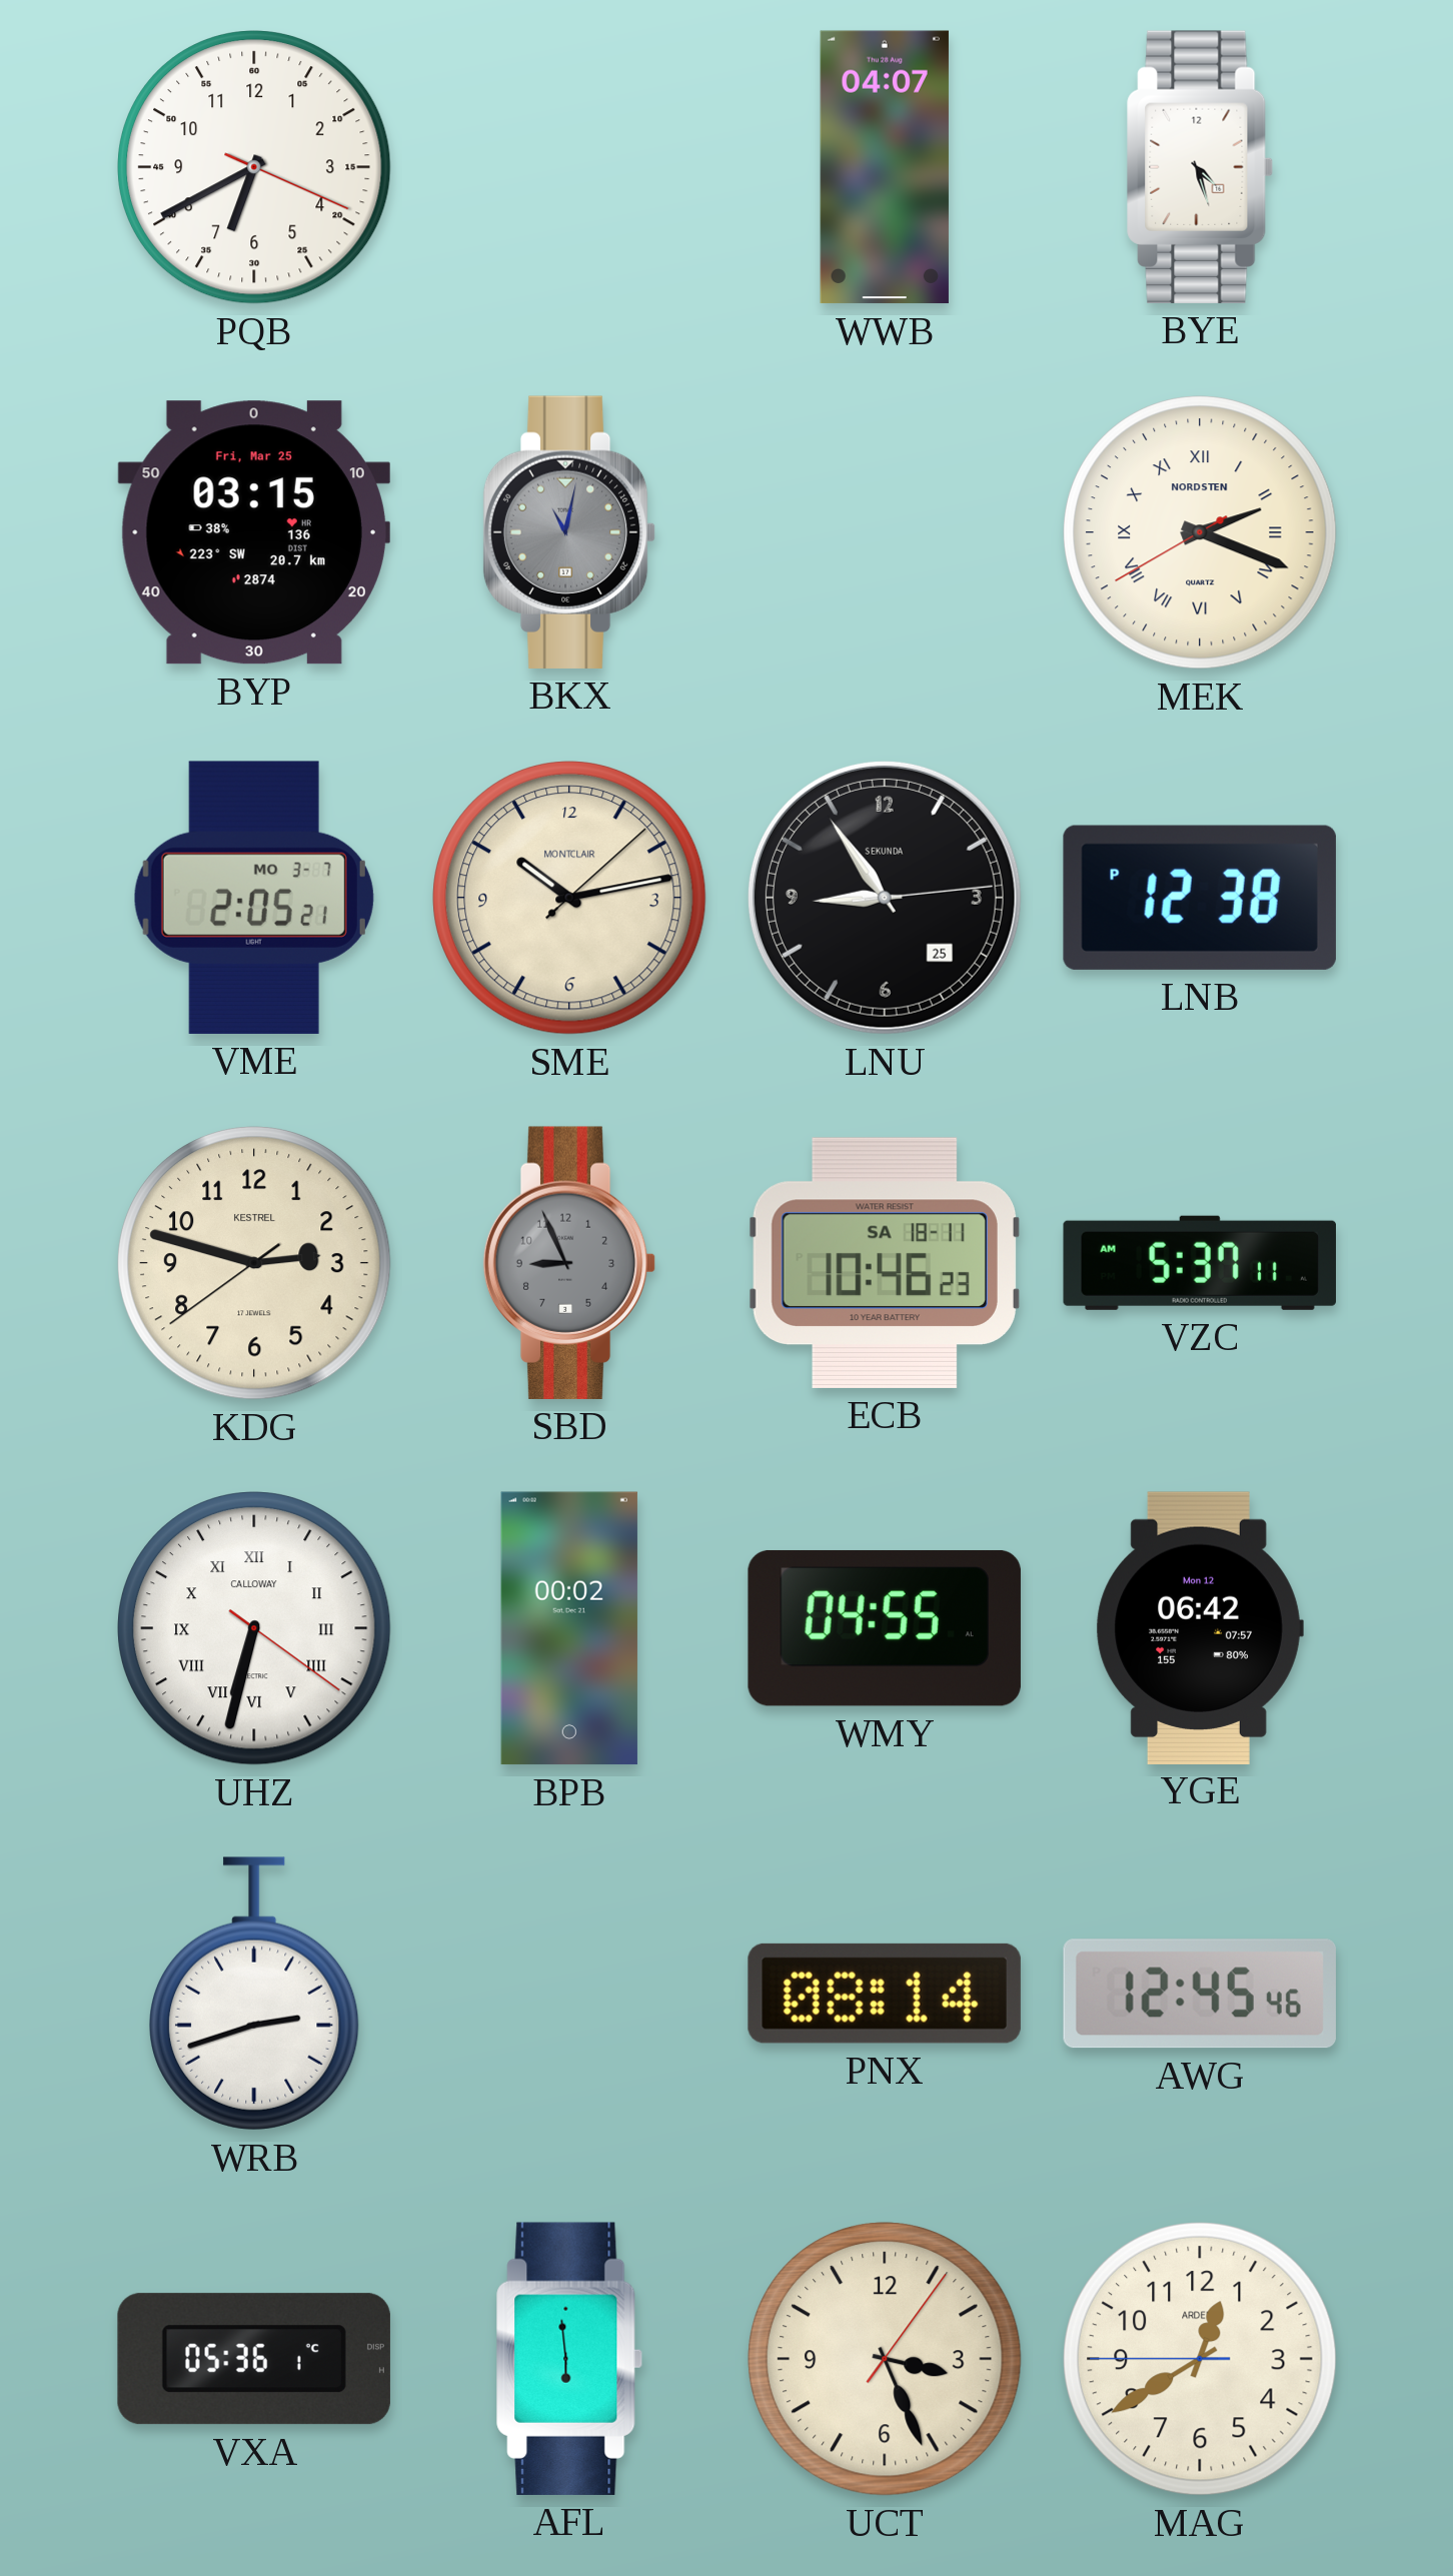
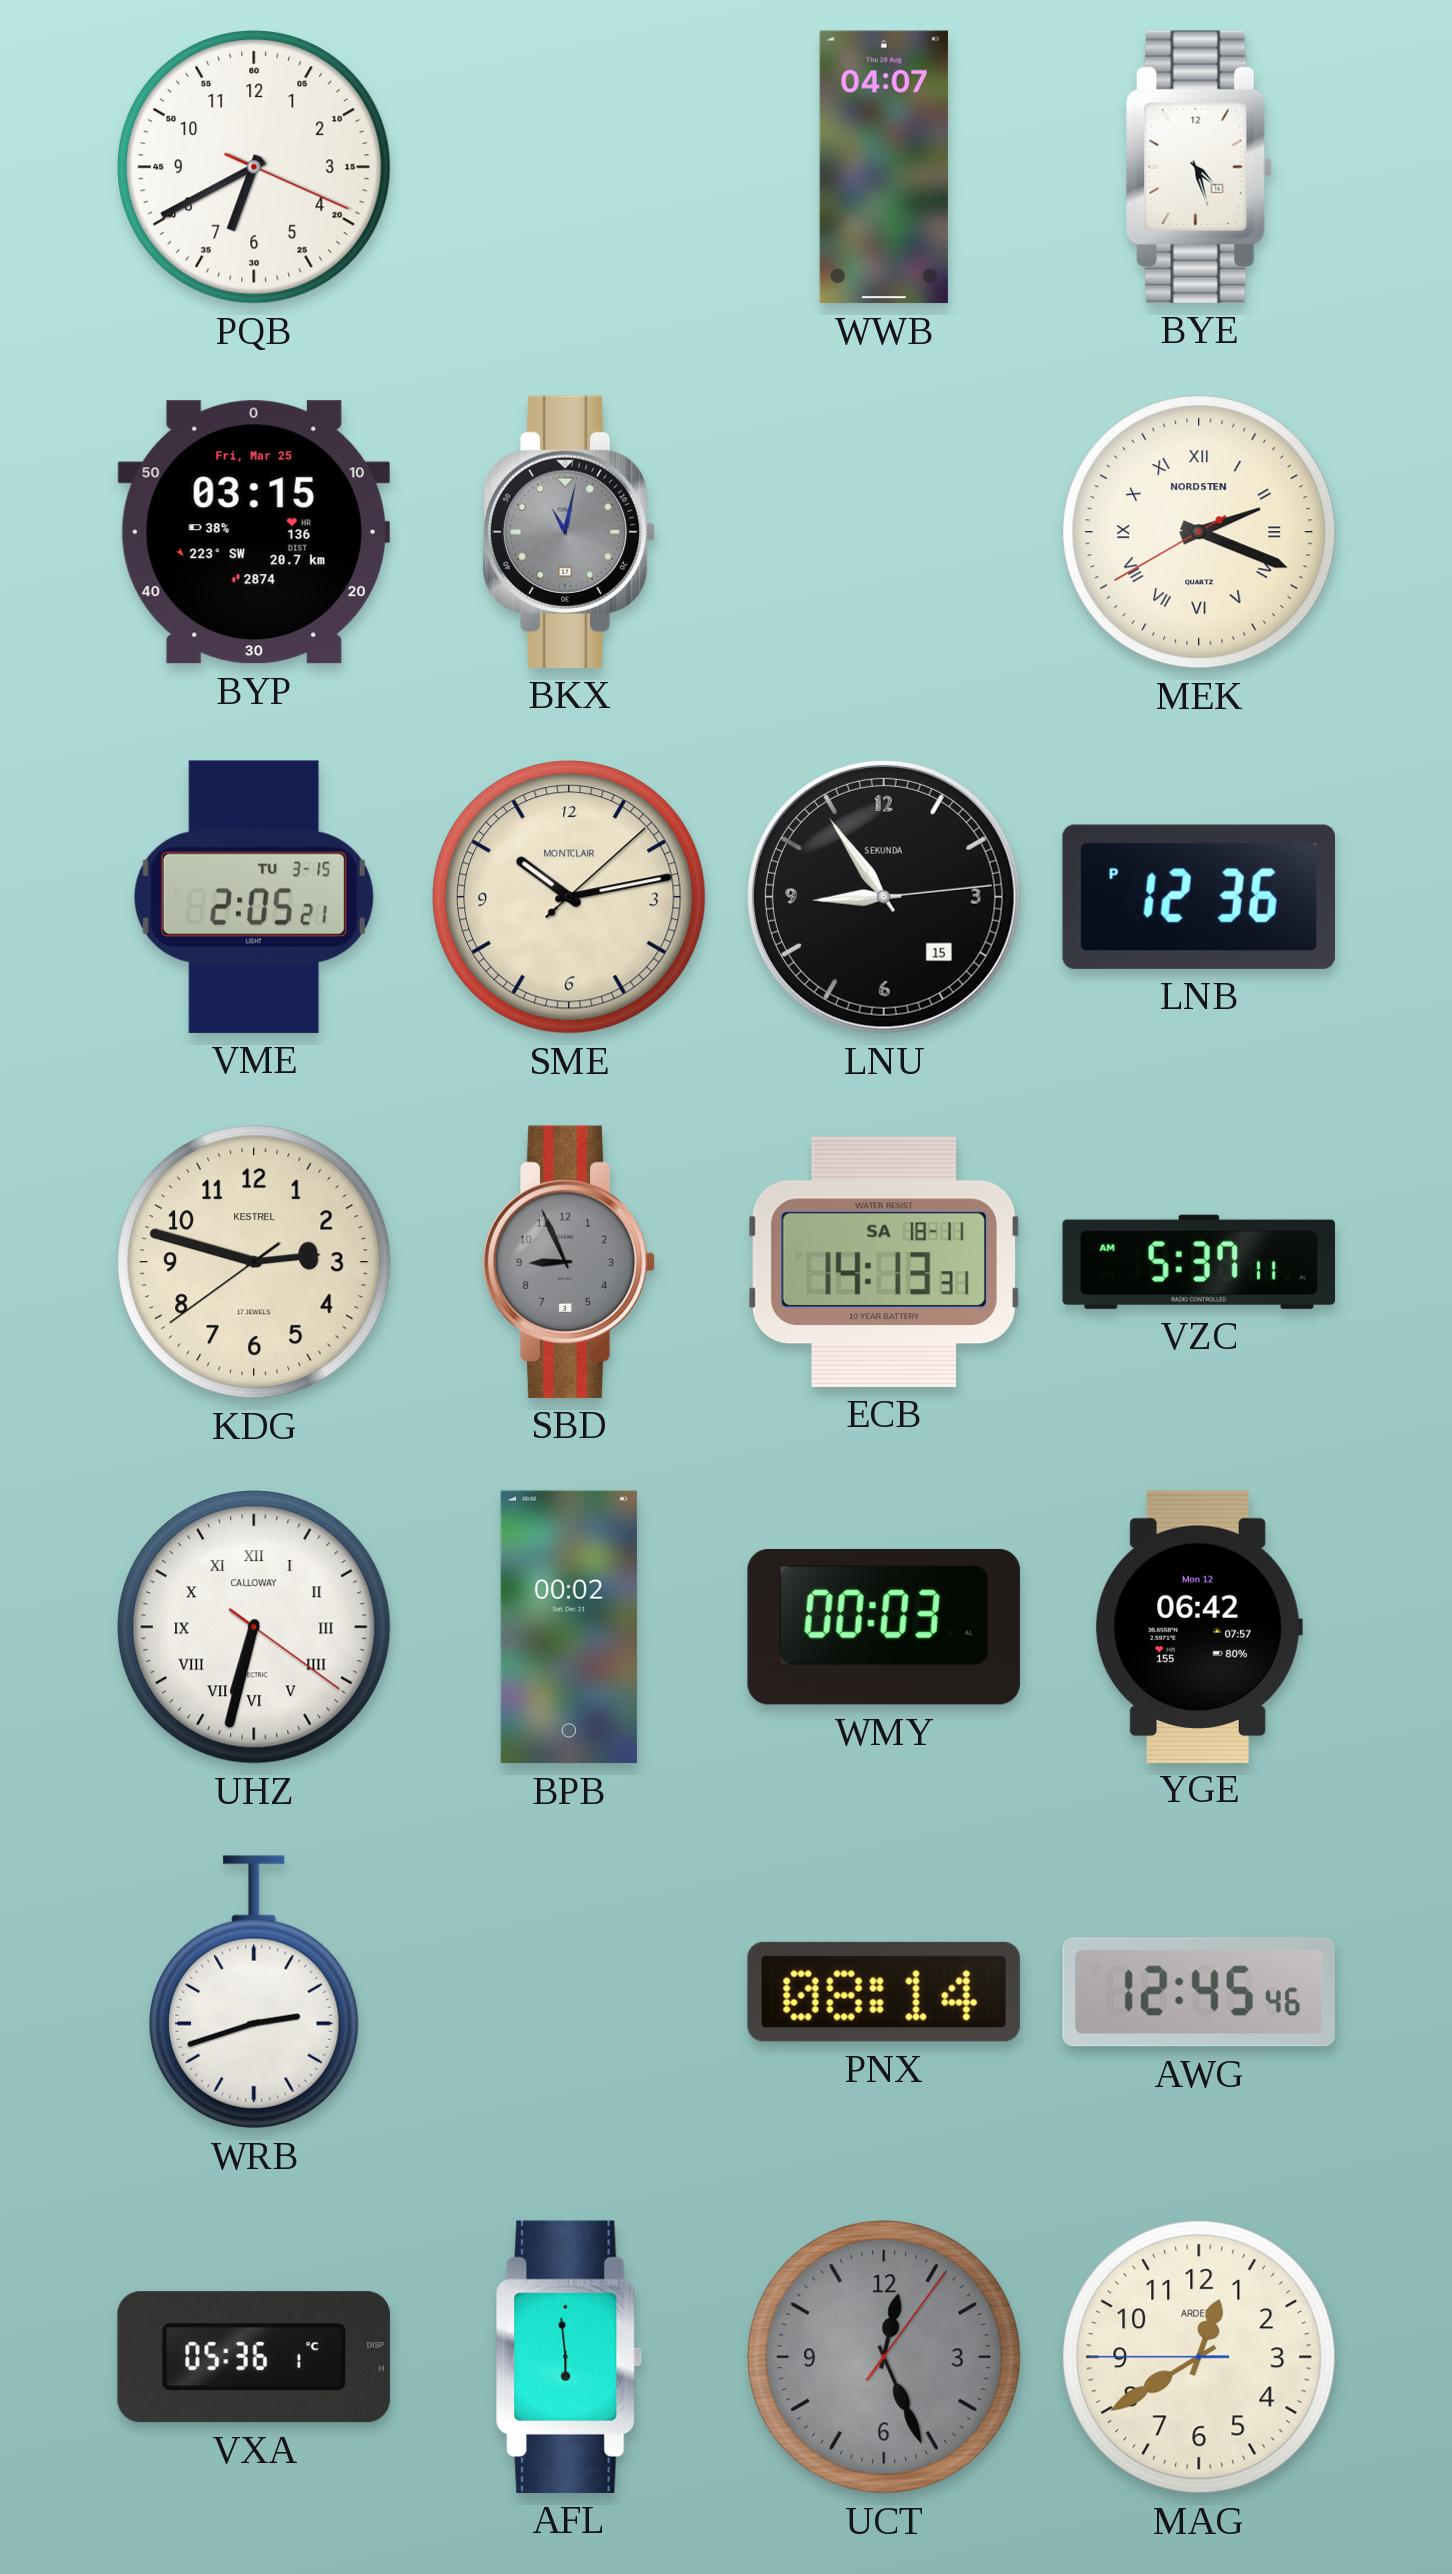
VME date: MO 3-7 -> TU 3-15 (254, 897)
LNU date: 25 -> 15 (884, 897)
LNB: 12:38 -> 12:36 (1199, 897)
ECB: 10:46 -> 14:13 (884, 1262)
WMY: 04:55 -> 00:03 (884, 1627)
UCT: 3:26 -> 12:26 (885, 2358)
UCT dial: cream -> grey (885, 2358)
